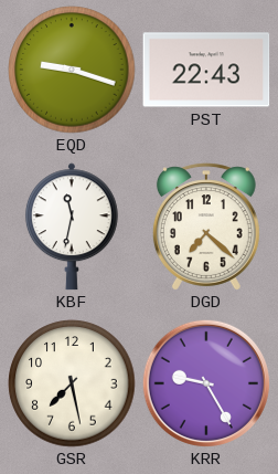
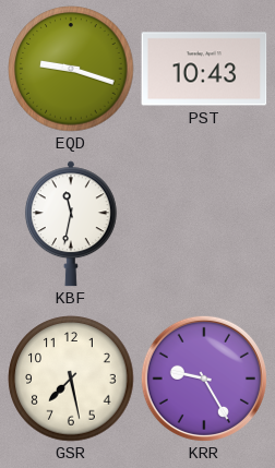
PST: 22:43 -> 10:43 (204, 69)
DGD: 7:22 -> none (206, 227)
